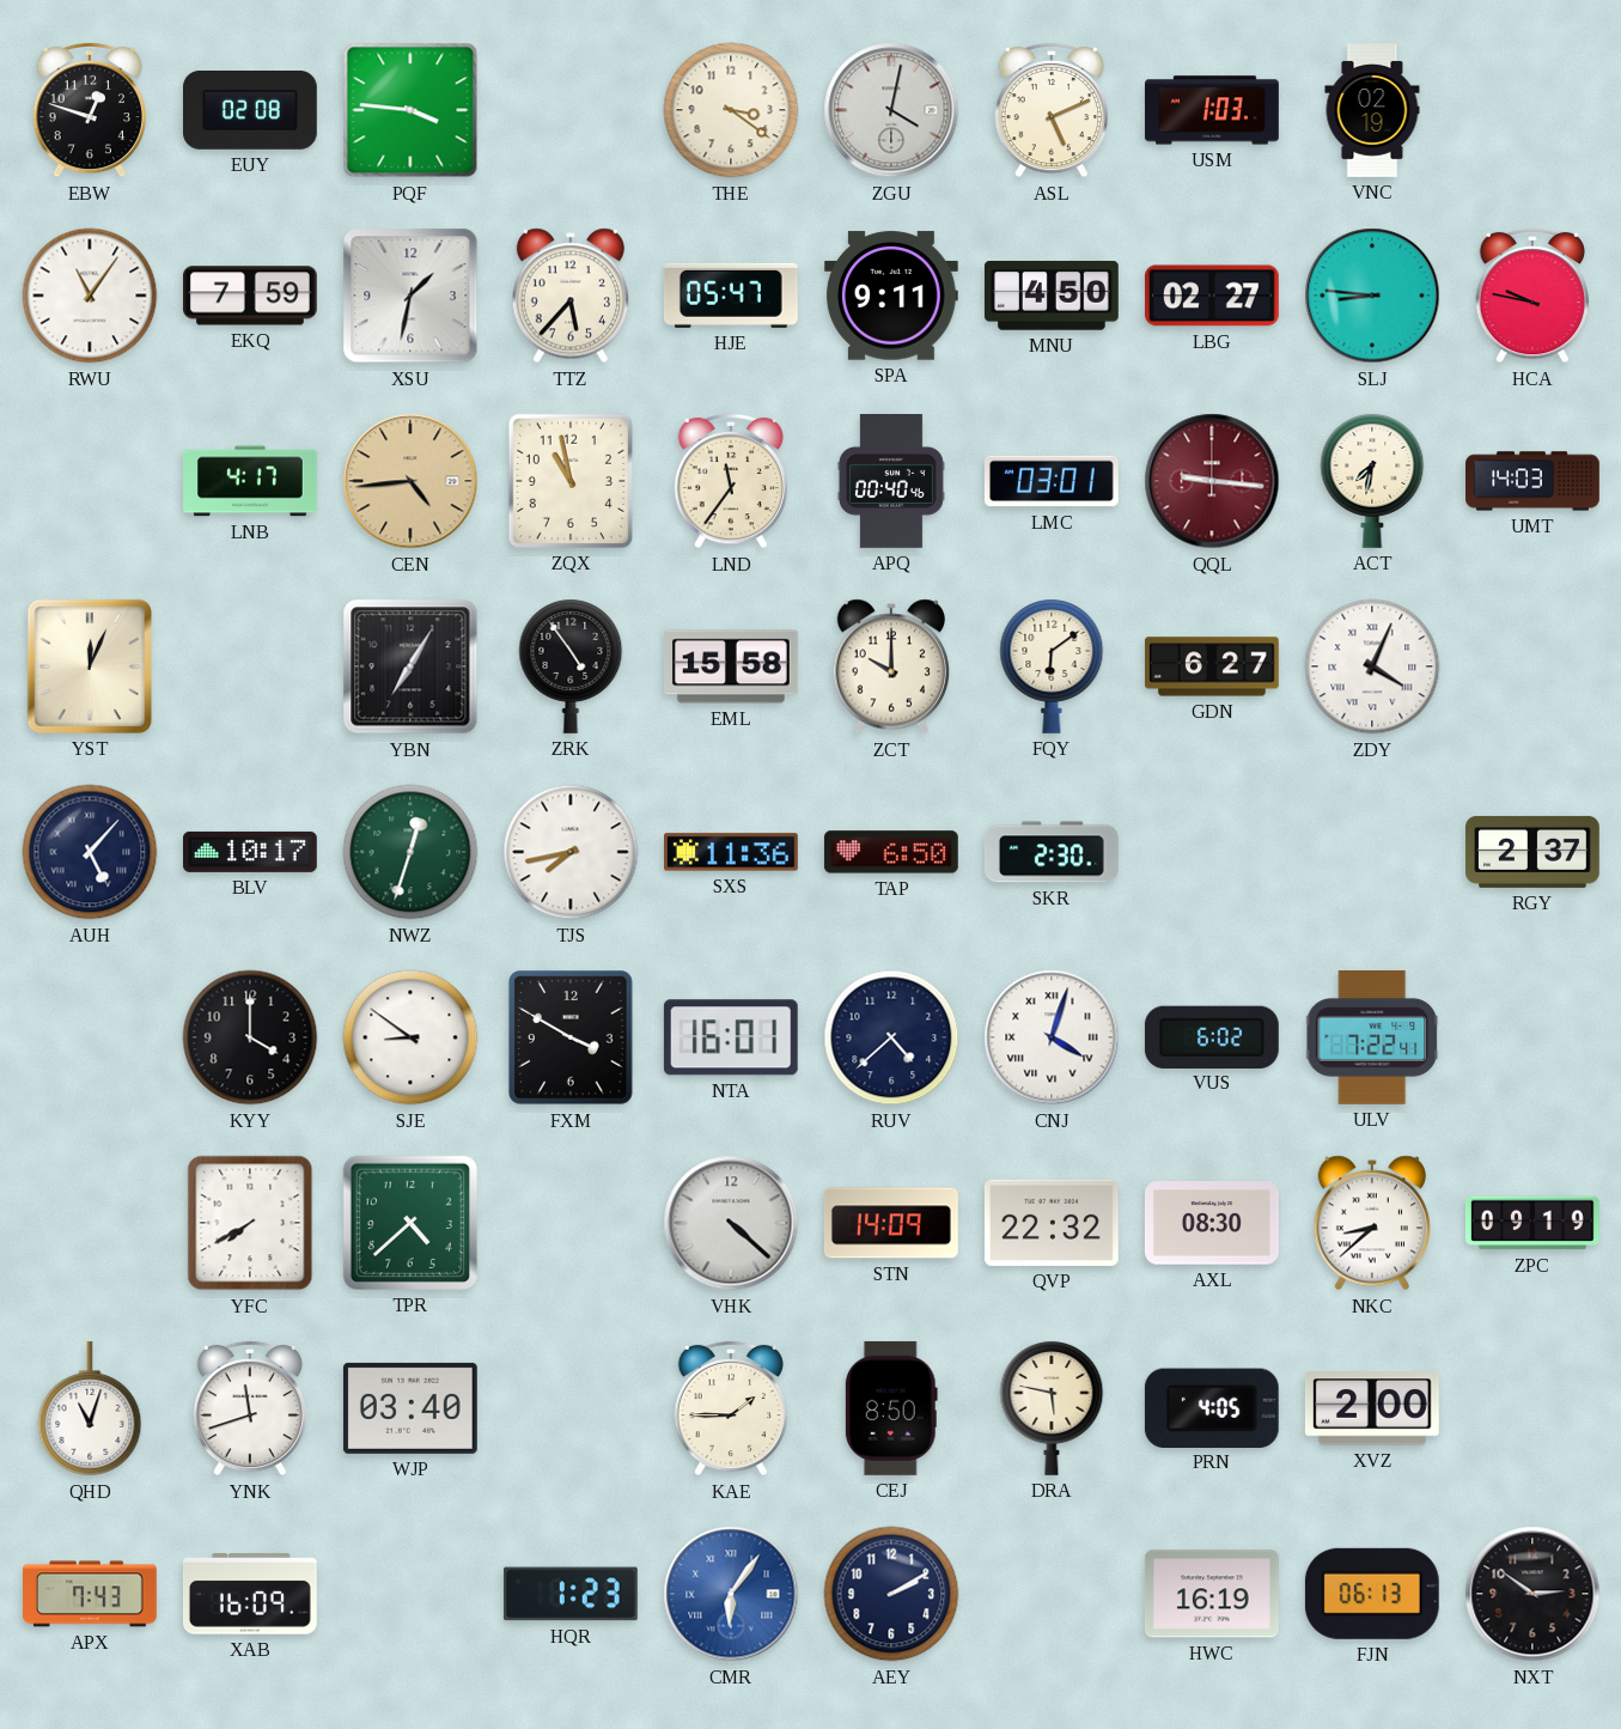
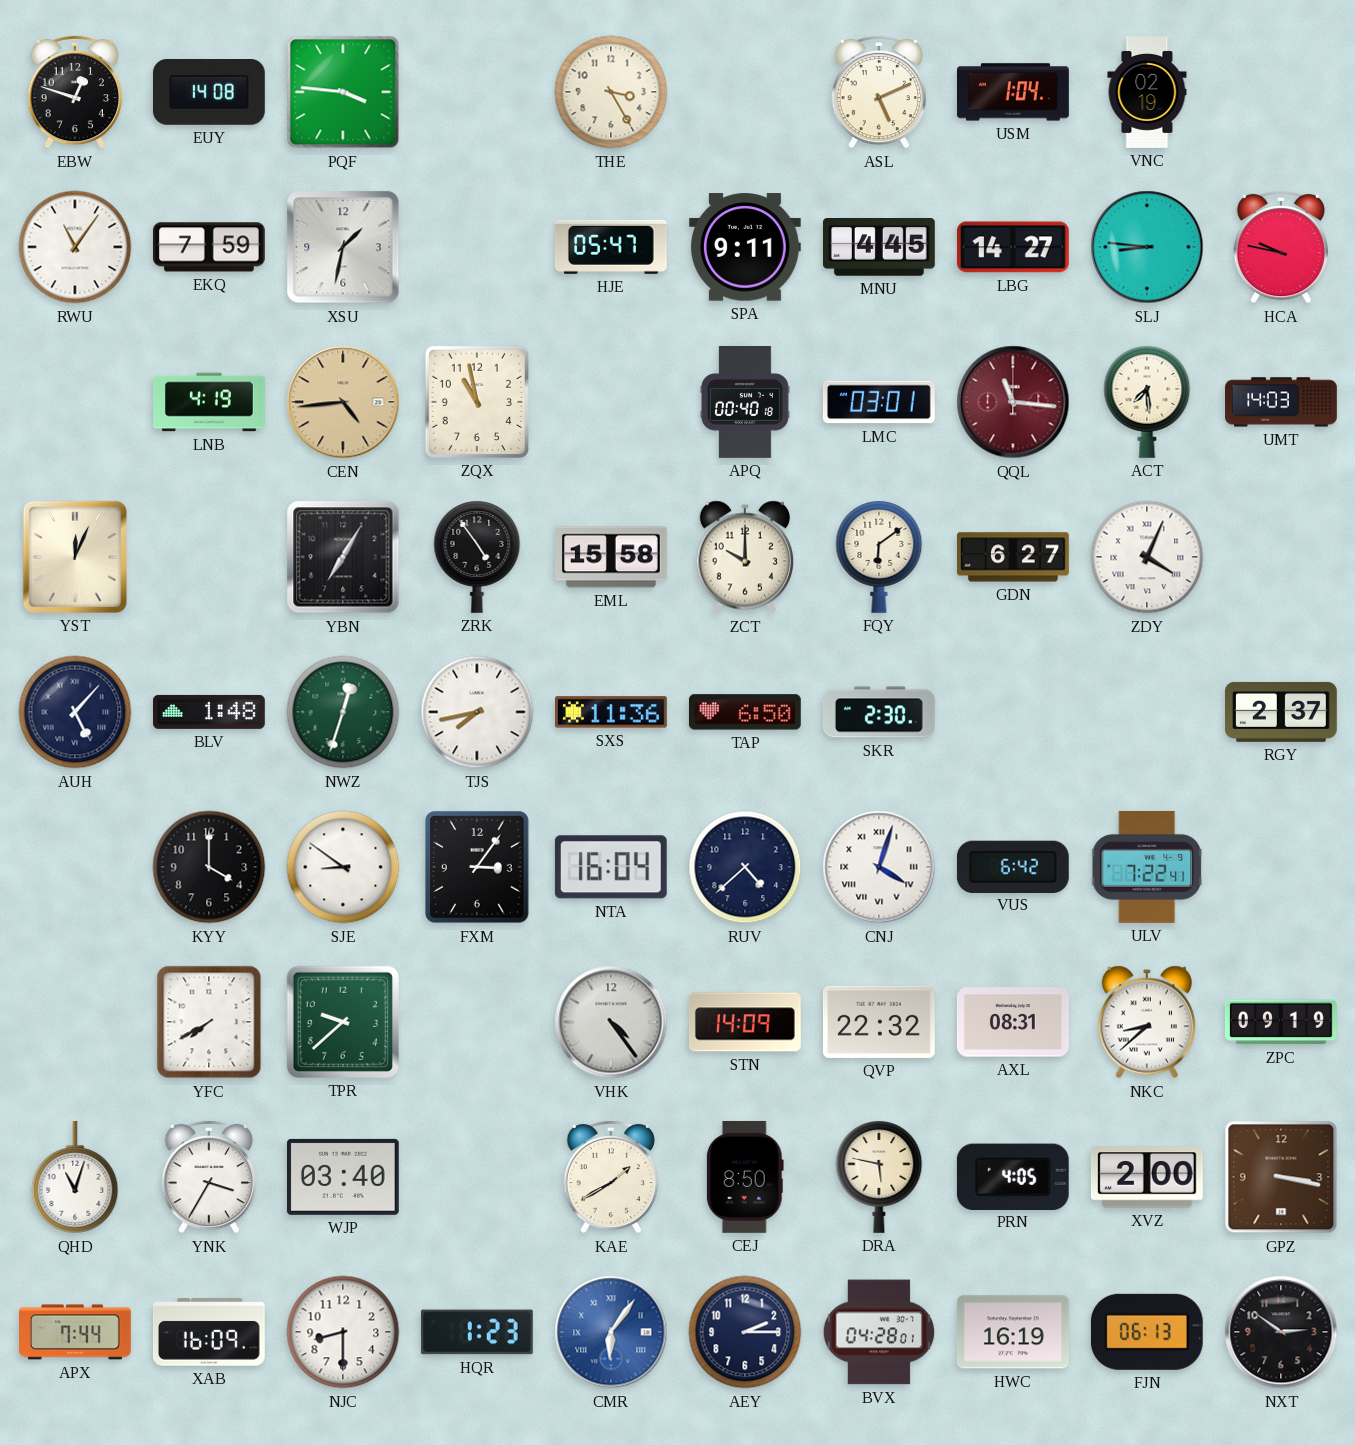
EUY: 02:08 -> 14:08 (209, 93)
THE: 3:21 -> 3:25 (611, 92)
ZGU: 4:02 -> none (891, 110)
USM: 1:03 -> 1:04 (1014, 92)
TTZ: 5:37 -> none (569, 296)
MNU: 4:50 -> 4:45 (879, 248)
LBG: 02:27 -> 14:27 (1013, 247)
LNB: 4:17 -> 4:19 (210, 402)
LND: 11:36 -> none (730, 481)
APQ: 00:40:46 -> 00:40:18 (745, 403)
QQL: 9:16 -> 11:16 (1013, 402)
ACT: 7:32 -> 7:29 (1147, 402)
BLV: 10:17 -> 1:48 (210, 712)
FXM: 3:50 -> 3:06 (477, 867)
NTA: 16:01 -> 16:04 (611, 867)
VUS: 6:02 -> 6:42 (1013, 866)
TPR: 4:38 -> 9:38 (343, 1022)
VHK: 4:22 -> 4:24 (611, 1022)
AXL: 08:30 -> 08:31 (1013, 1022)
YNK: 11:42 -> 3:35 (208, 1177)
KAE: 1:45 -> 1:40 (610, 1177)
GPZ: none -> 3:17 (1281, 1177)
APX: 7:43 -> 7:44 (76, 1332)
NJC: none -> 8:30 (343, 1332)
AEY: 2:10 -> 2:15 (745, 1332)
BVX: none -> 04:28 (879, 1332)
